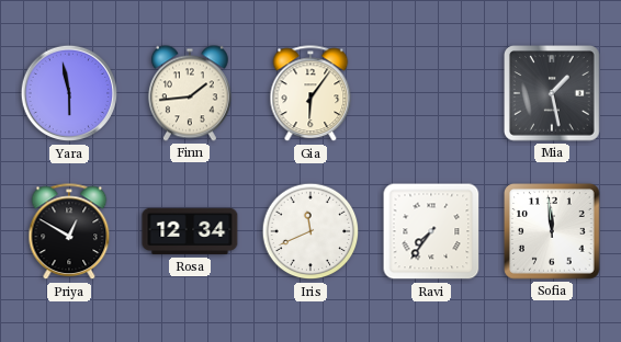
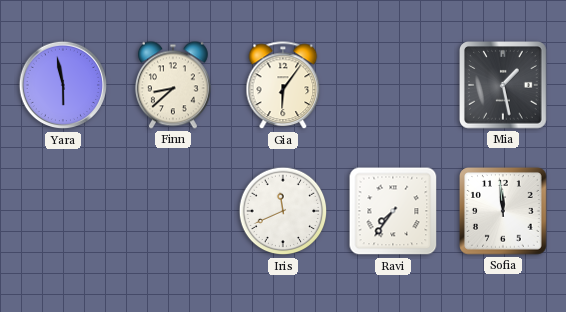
Finn: 1:44 -> 8:38 (173, 85)
Priya: 12:50 -> none (69, 232)
Rosa: 12:34 -> none (190, 231)
